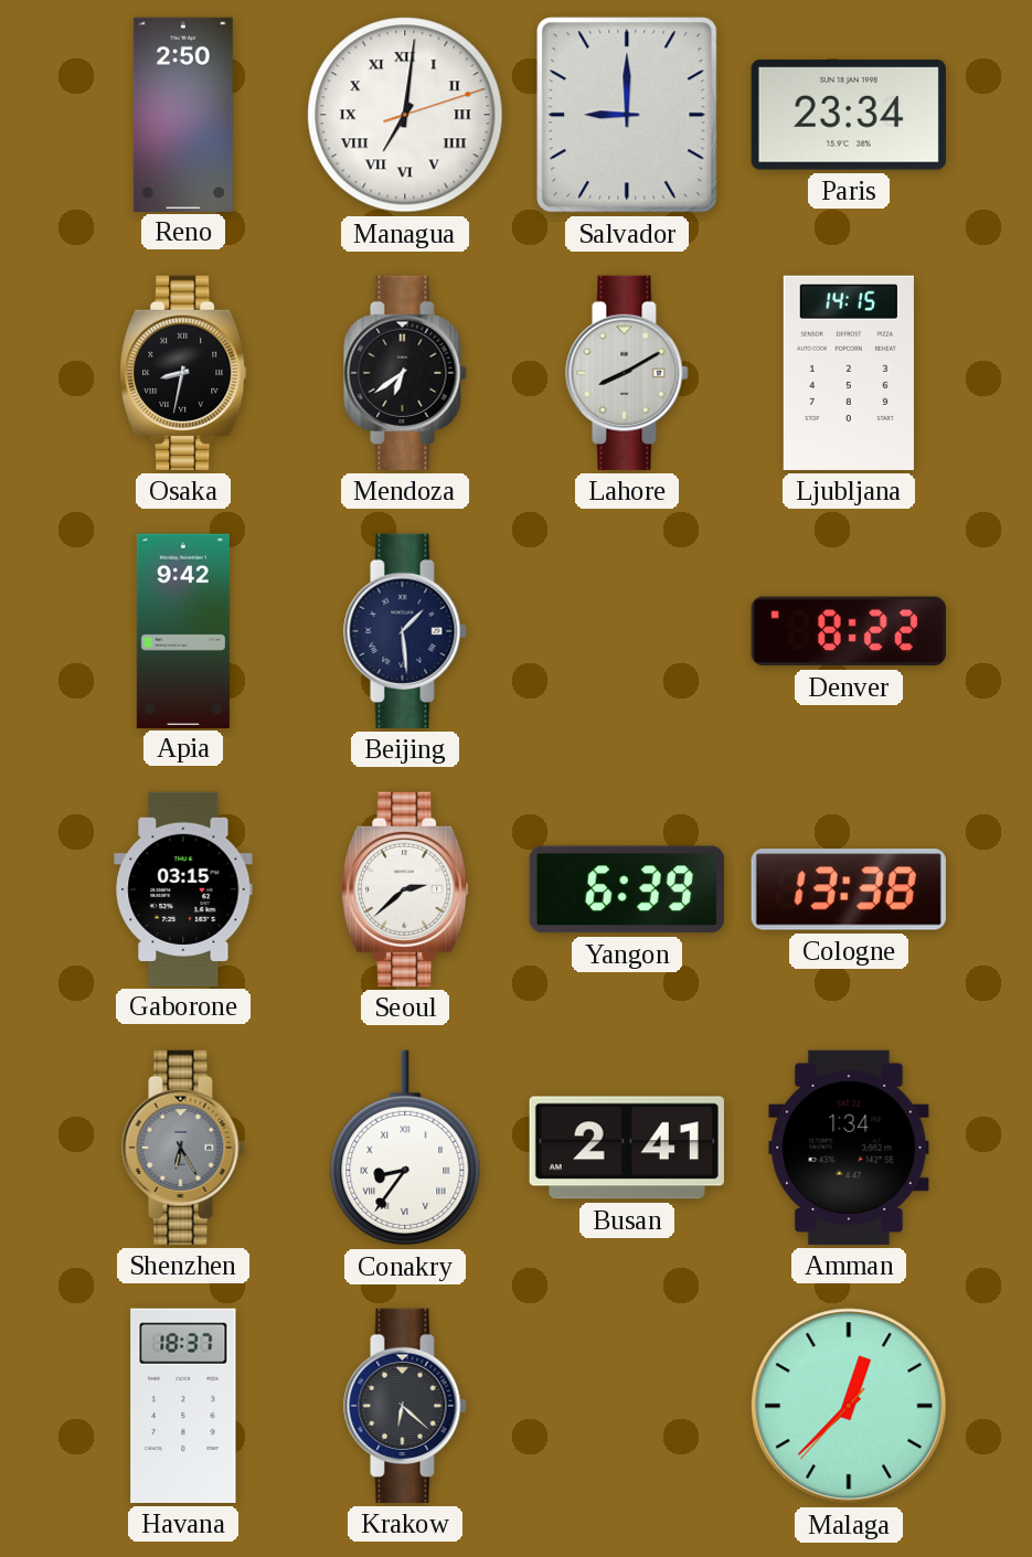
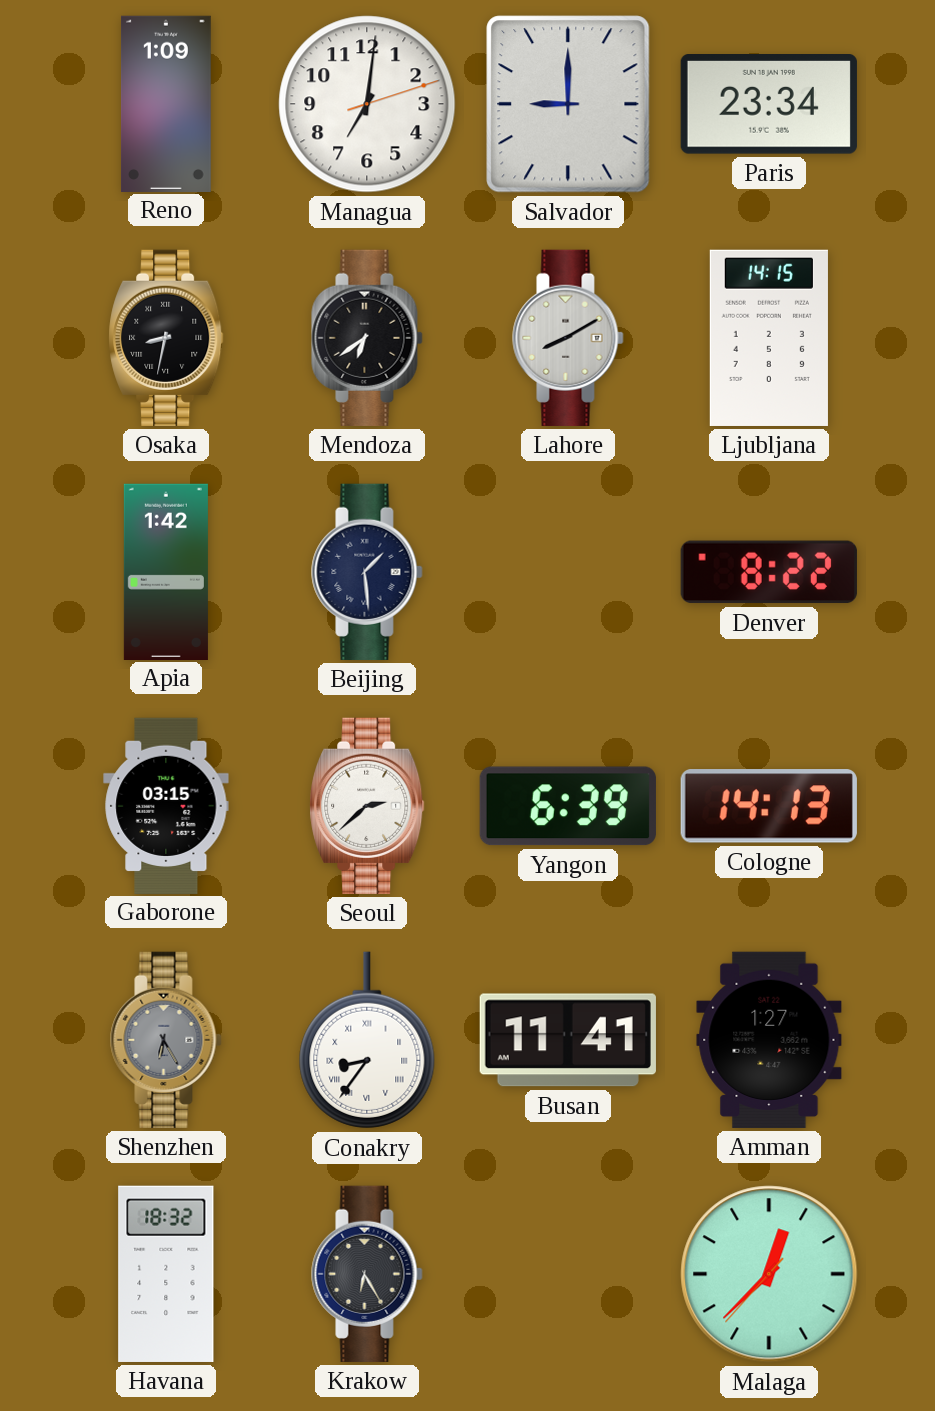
Reno: 2:50 -> 1:09 (166, 103)
Managua numerals: Roman -> Arabic (367, 104)
Apia: 9:42 -> 1:42 (166, 571)
Cologne: 13:38 -> 14:13 (769, 806)
Busan: 2:41 -> 11:41 (568, 1040)
Amman: 1:34 -> 1:27 (769, 1040)
Havana: 18:37 -> 18:32 (166, 1274)
Krakow: 6:22 -> 6:25 (367, 1274)
